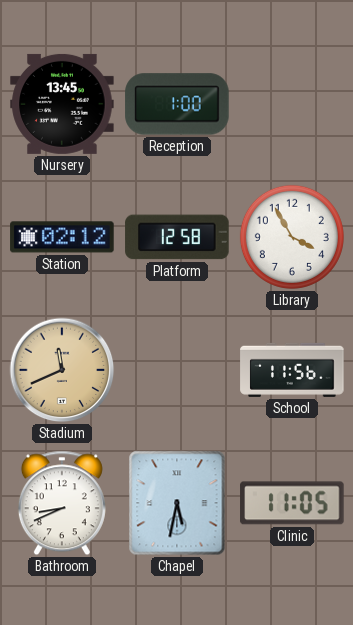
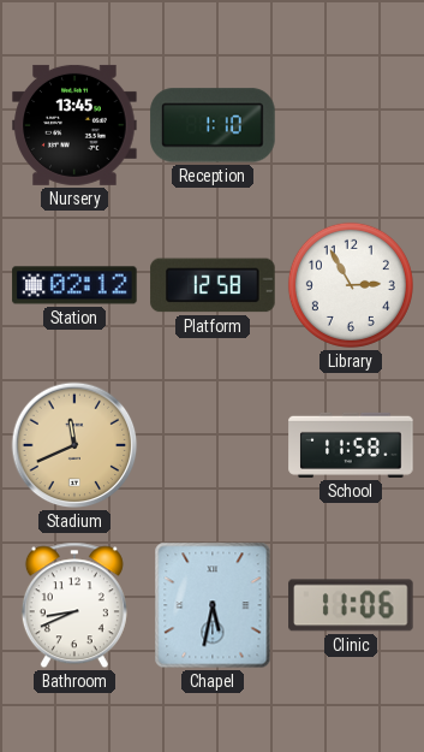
Reception: 1:00 -> 1:10 (213, 125)
Library: 3:55 -> 2:55 (351, 285)
School: 11:56 -> 11:58 (351, 445)
Clinic: 11:05 -> 11:06 (351, 605)
